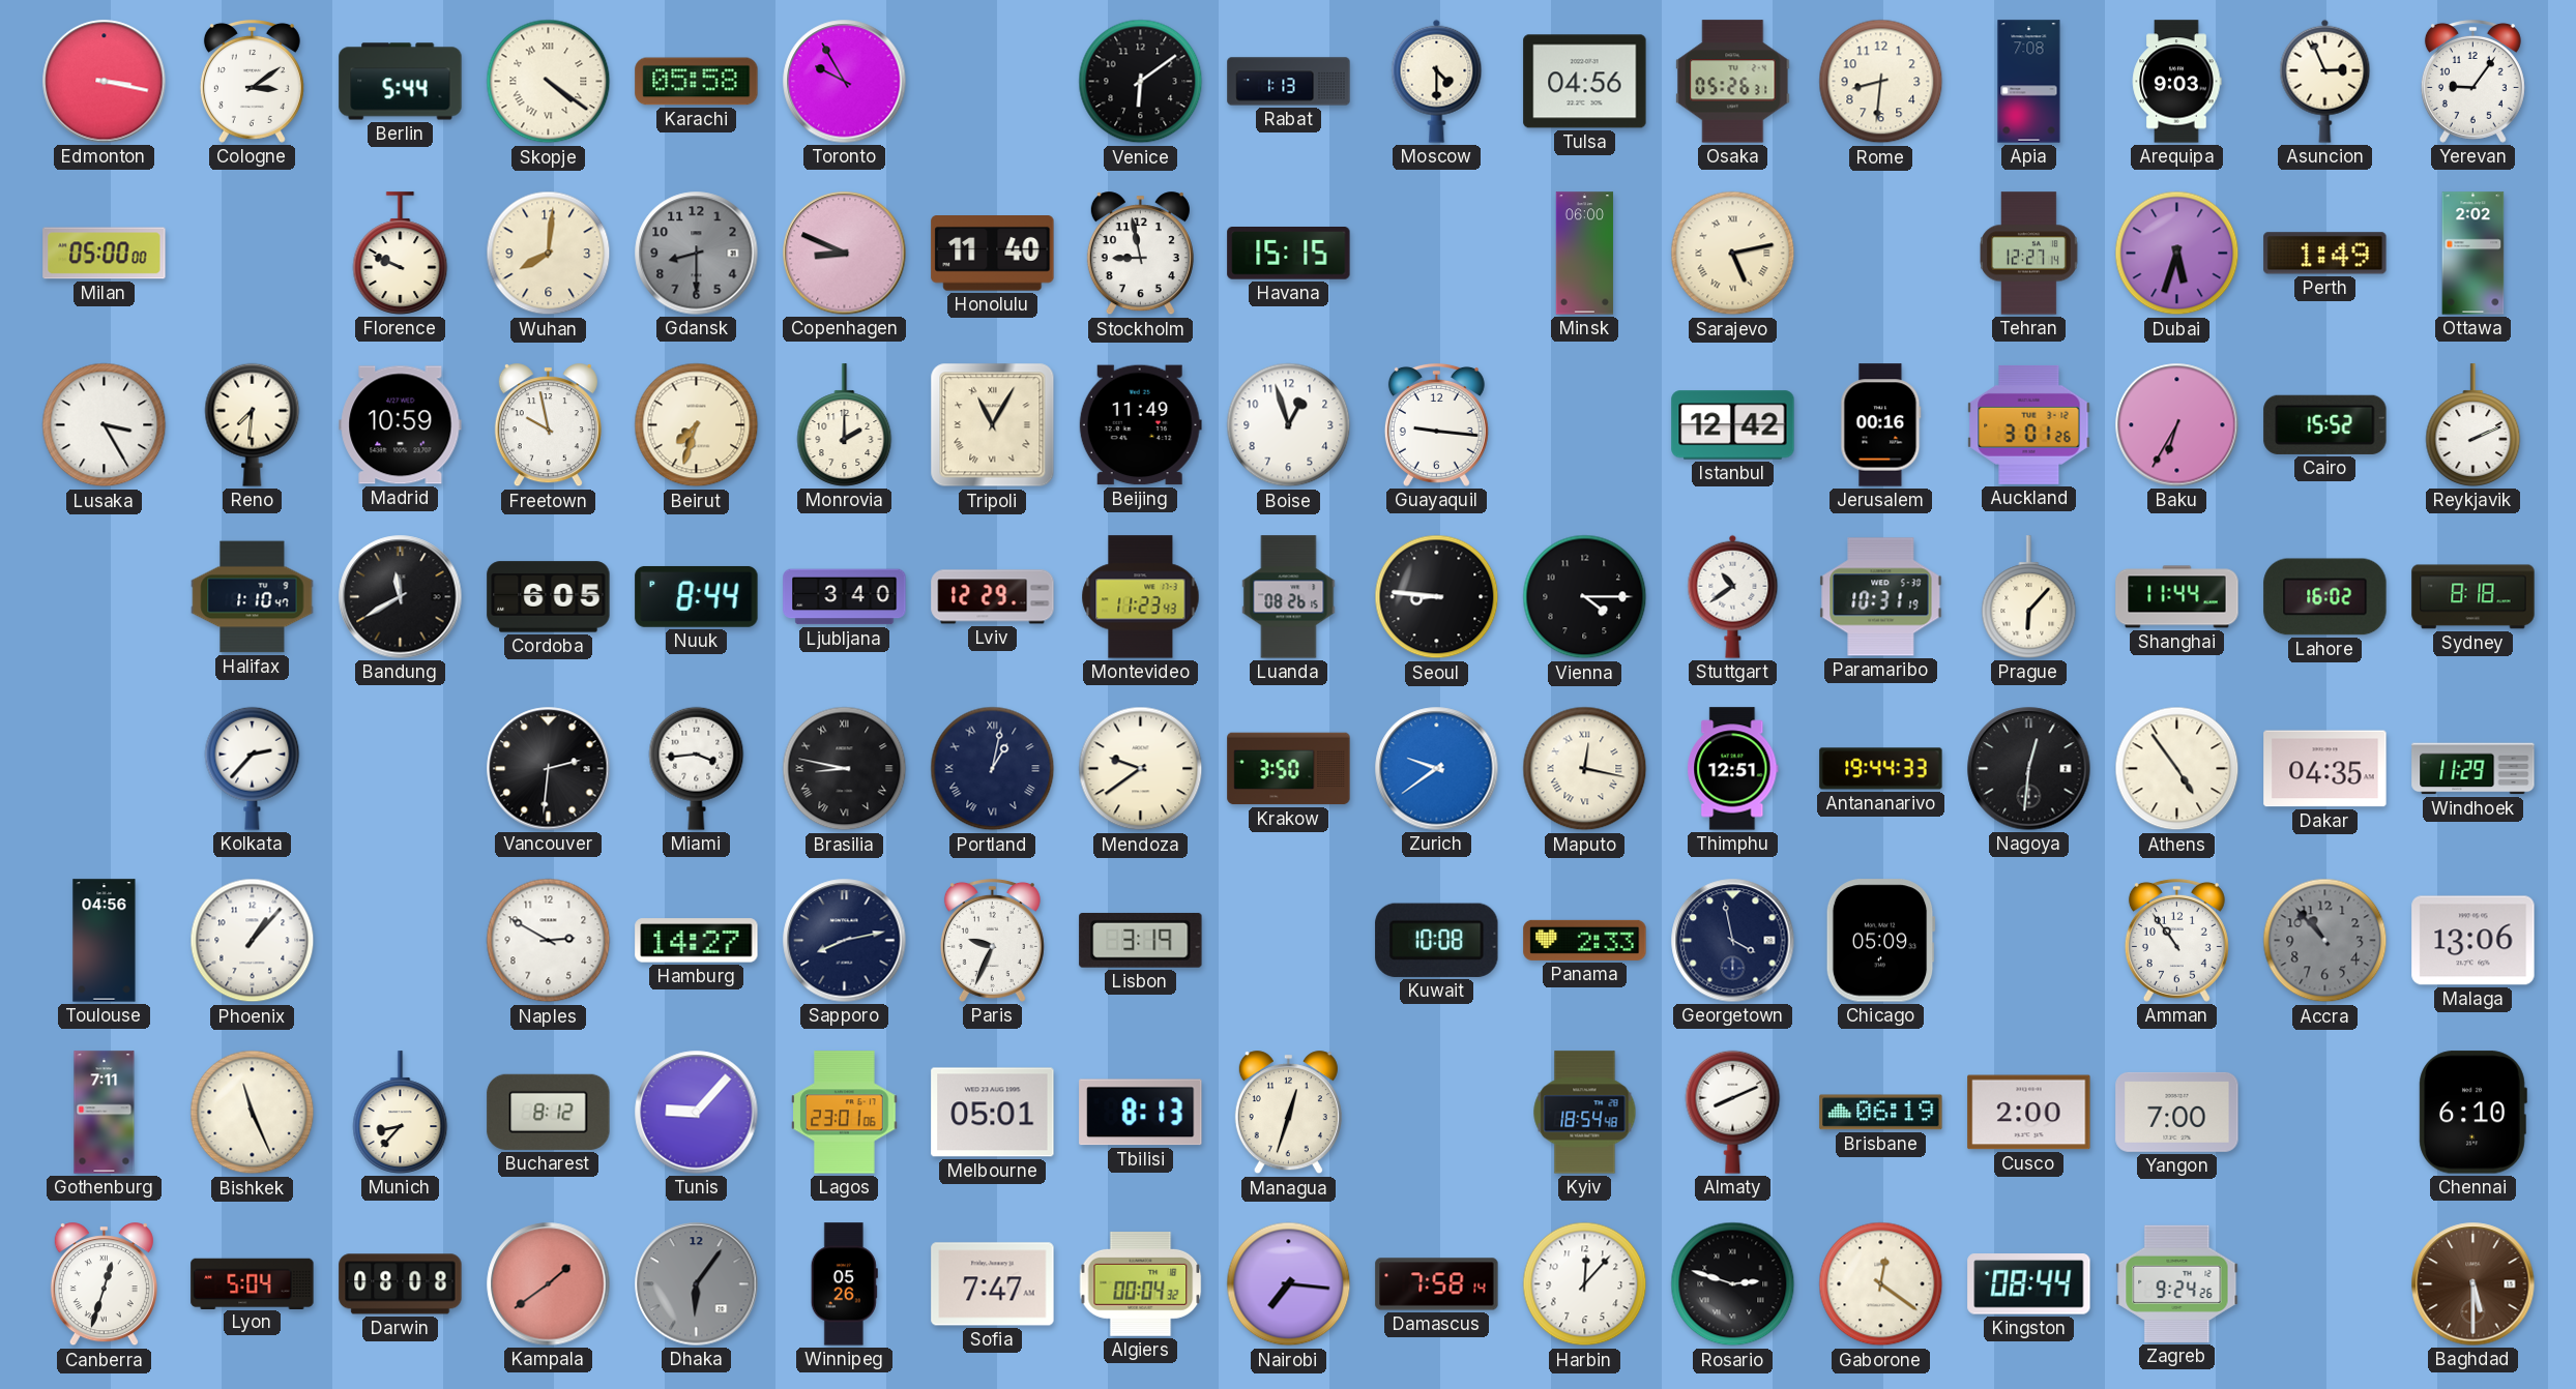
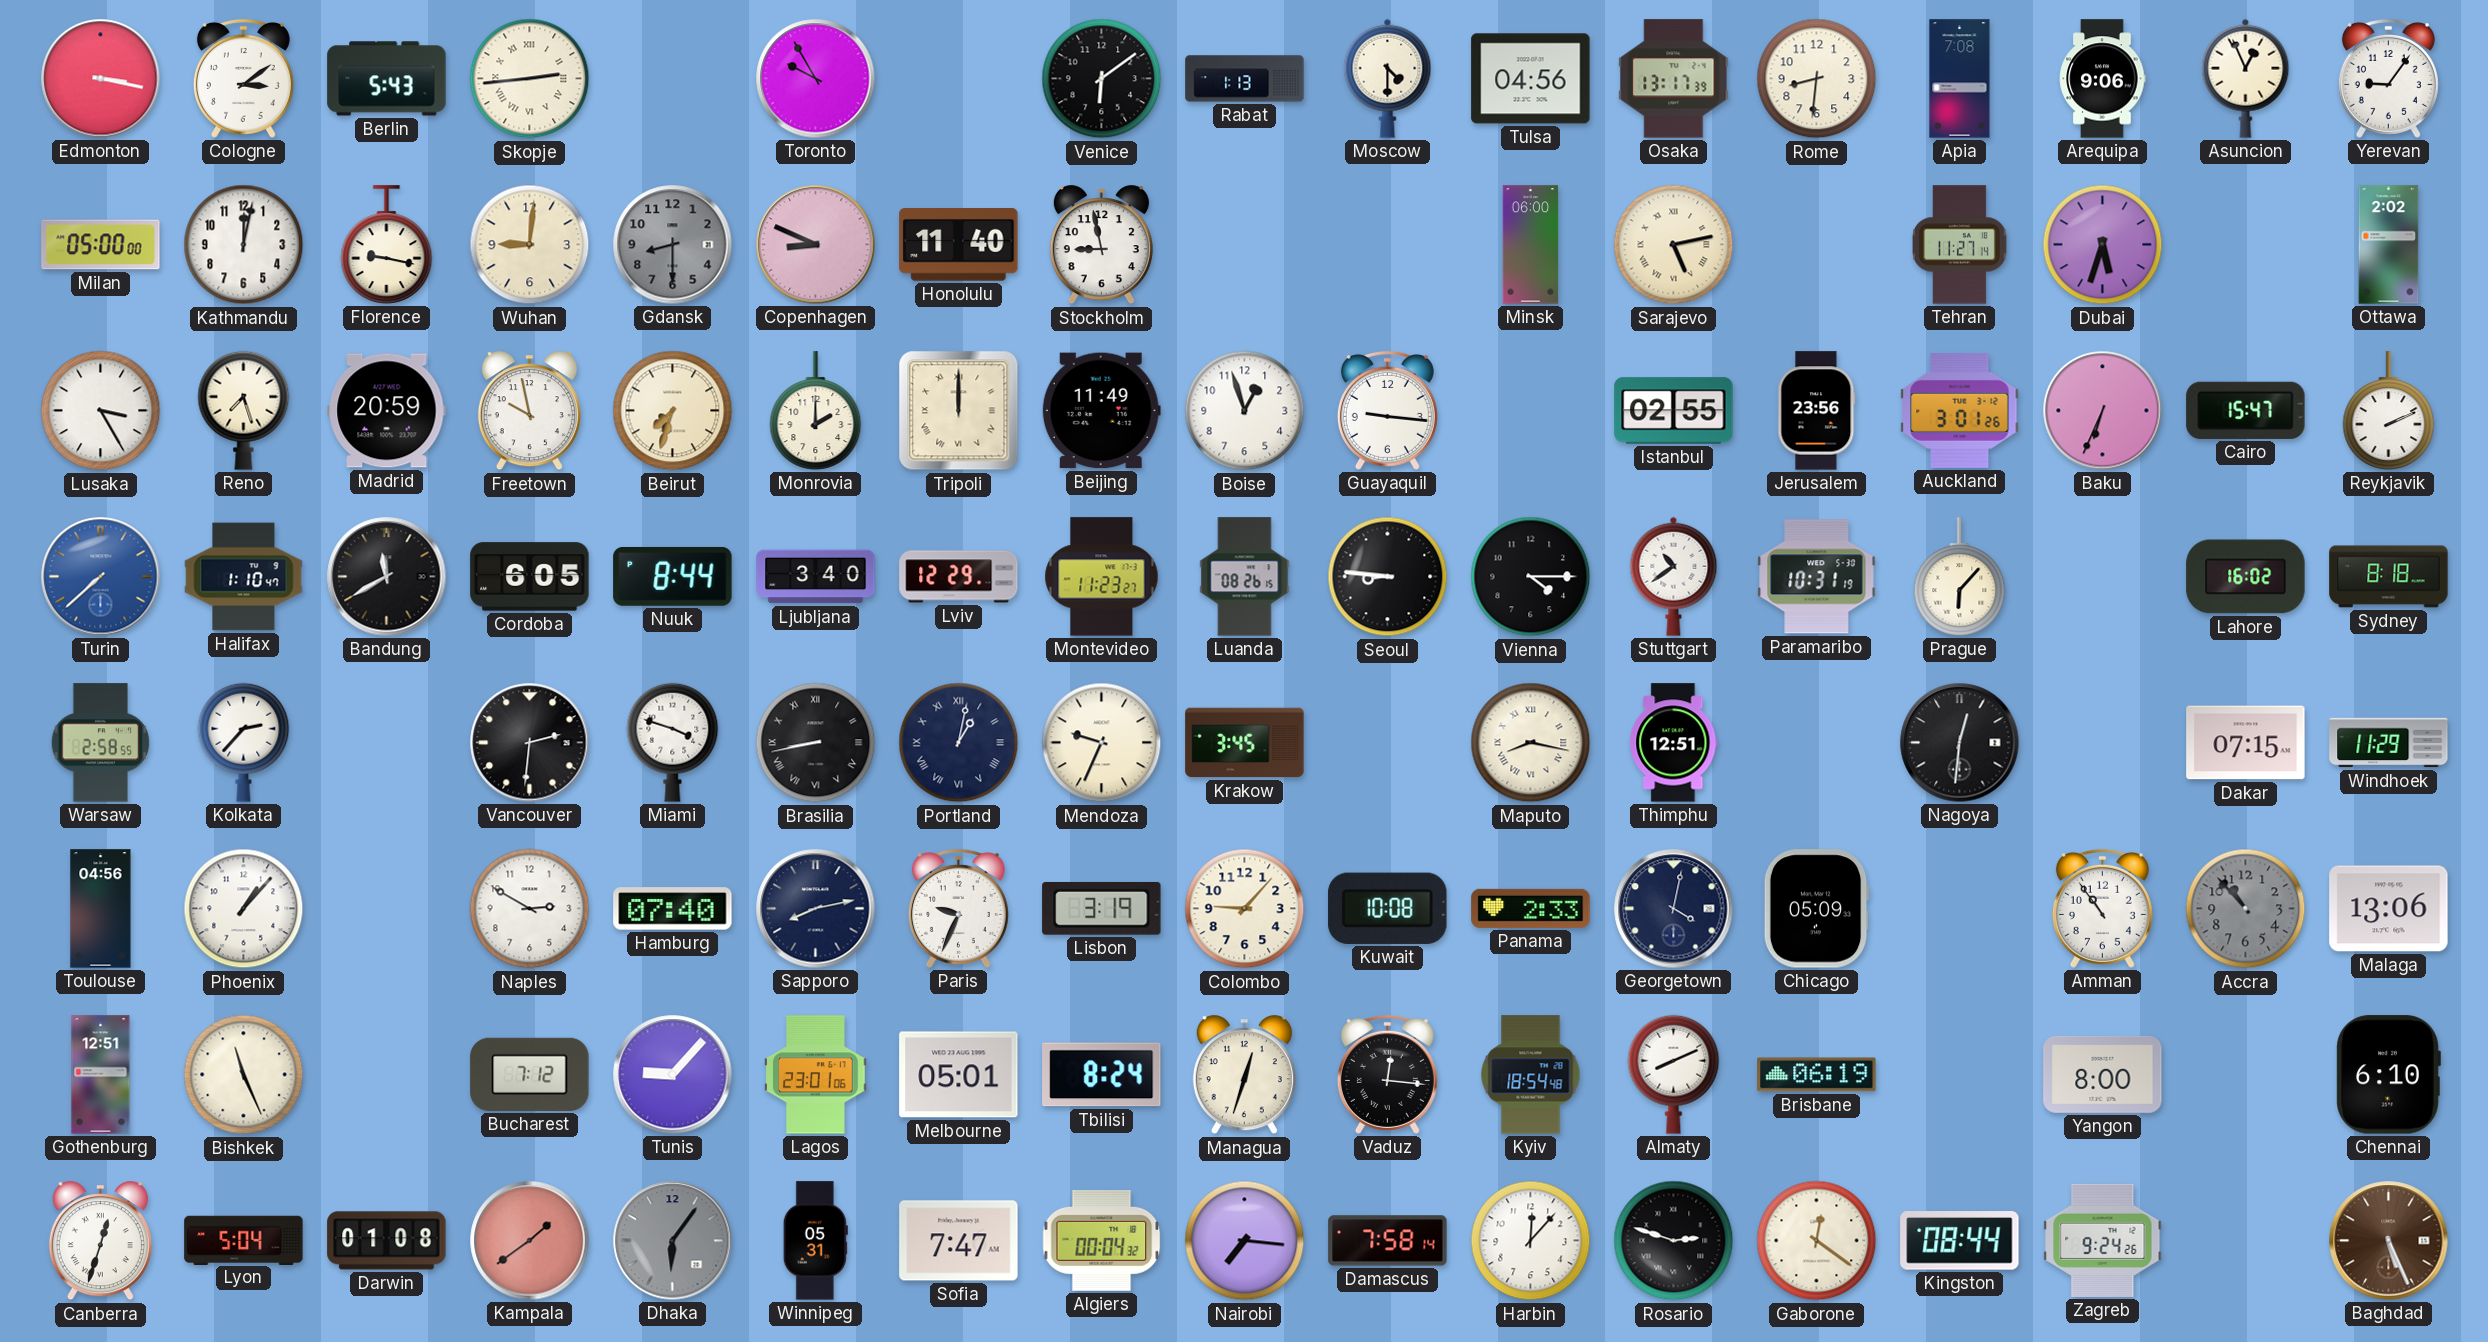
Berlin: 5:44 -> 5:43 (387, 79)
Skopje: 4:21 -> 2:44 (530, 79)
Karachi: 05:58 -> none (697, 82)
Osaka: 05:26 -> 13:17 (1674, 79)
Arequipa: 9:03 -> 9:06 (2102, 79)
Asuncion: 2:56 -> 12:56 (2246, 78)
Kathmandu: none -> 12:02 (244, 245)
Florence: 9:49 -> 9:17 (387, 245)
Wuhan: 8:01 -> 9:01 (530, 245)
Havana: 15:15 -> none (1289, 254)
Tehran: 12:27 -> 11:27 (1960, 245)
Perth: 1:49 -> none (2325, 254)
Reno: 7:31 -> 7:27 (244, 410)
Madrid: 10:59 -> 20:59 (387, 411)
Tripoli: 11:05 -> 12:00 (959, 411)
Istanbul: 12:42 -> 02:55 (1674, 411)
Jerusalem: 00:16 -> 23:56 (1817, 411)
Baku: 6:35 -> 6:34 (2103, 411)
Cairo: 15:52 -> 15:47 (2246, 410)
Turin: none -> 7:38 (101, 577)
Montevideo: 11:23:43 -> 11:23:27 (1102, 577)
Shanghai: 11:44 -> none (2177, 597)
Warsaw: none -> 2:58 (101, 743)
Miami: 3:44 -> 3:48 (673, 742)
Brasilia: 8:47 -> 8:43 (816, 743)
Mendoza: 9:39 -> 9:34 (1102, 743)
Krakow: 3:50 -> 3:45 (1245, 743)
Zurich: 9:39 -> none (1437, 769)
Maputo: 12:17 -> 8:17 (1531, 743)
Antananarivo: 19:44 -> none (1881, 769)
Athens: 4:54 -> none (2177, 769)
Dakar: 04:35 -> 07:15 (2246, 743)
Hamburg: 14:27 -> 07:40 (673, 909)
Colombo: none -> 9:07 (1245, 909)
Georgetown: 3:58 -> 4:02 (1674, 909)
Gothenburg: 7:11 -> 12:51 (101, 1075)
Munich: 8:37 -> none (401, 1113)
Bucharest: 8:12 -> 7:12 (530, 1074)
Tbilisi: 8:13 -> 8:24 (1102, 1075)
Vaduz: none -> 12:16 (1387, 1074)
Cusco: 2:00 -> none (2029, 1113)
Yangon: 7:00 -> 8:00 (2103, 1074)
Darwin: 08:08 -> 01:08 (387, 1241)
Winnipeg: 05:26 -> 05:31 (815, 1241)
Baghdad: 5:30 -> 5:26 (2389, 1241)
